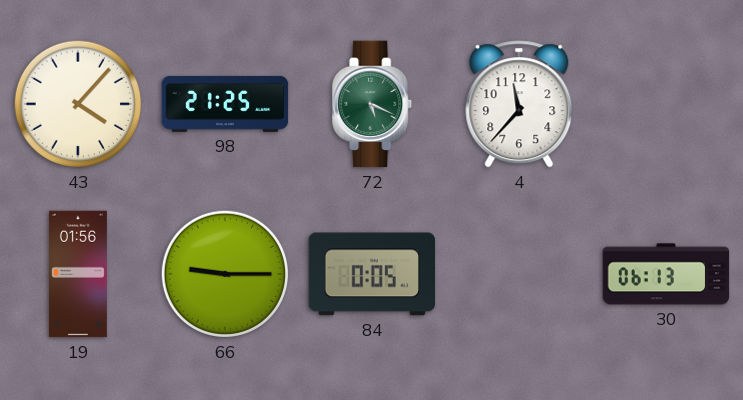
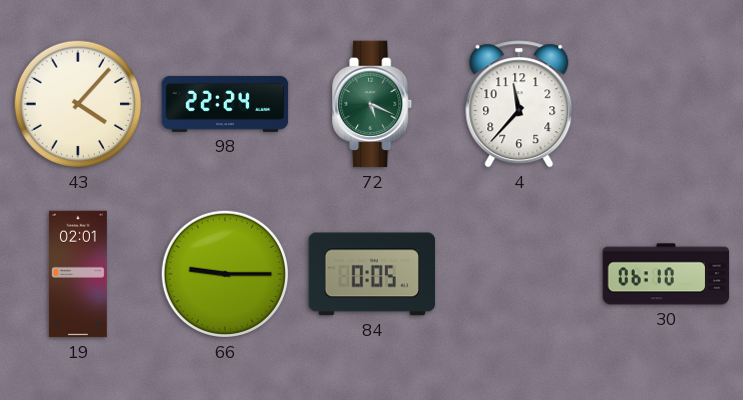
98: 21:25 -> 22:24 (225, 104)
19: 01:56 -> 02:01 (78, 274)
30: 06:13 -> 06:10 (666, 274)
